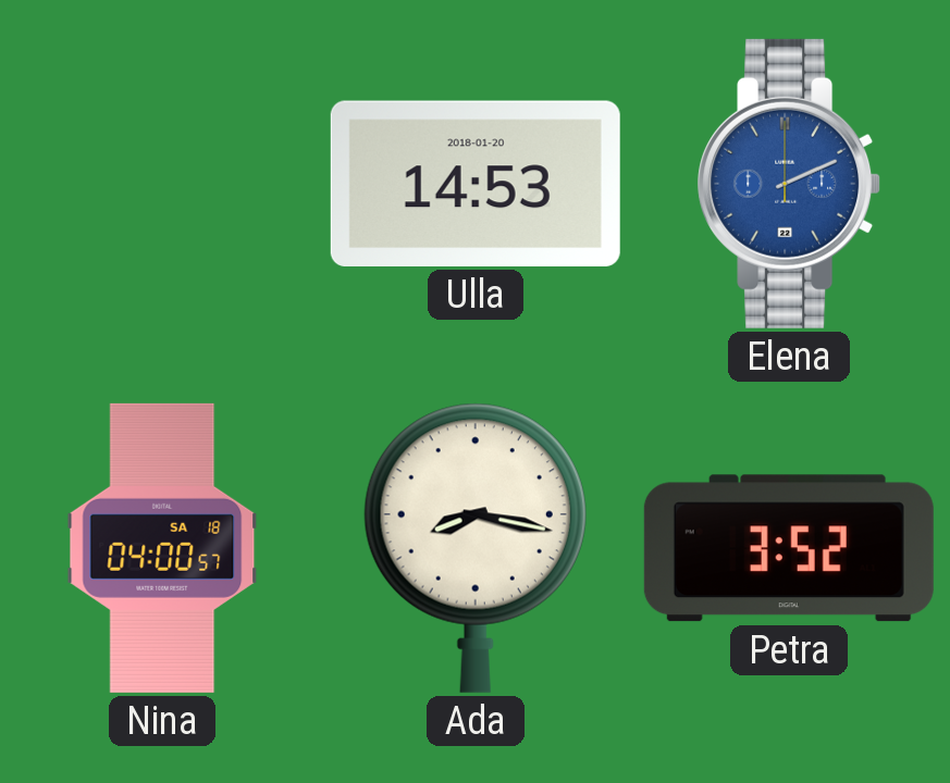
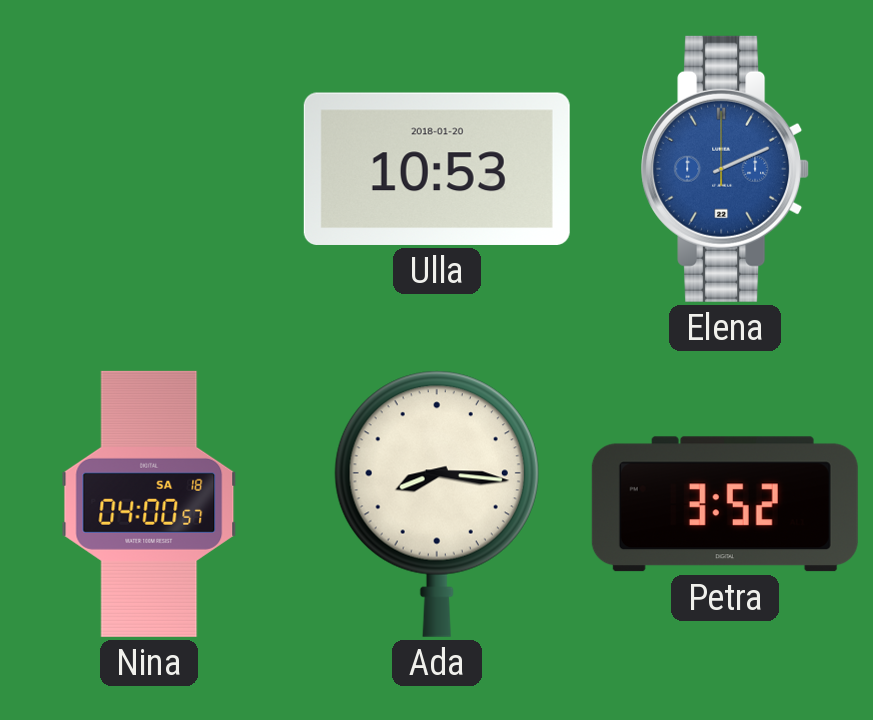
Ulla: 14:53 -> 10:53 (437, 169)
Ada: 8:17 -> 8:16 (437, 504)
